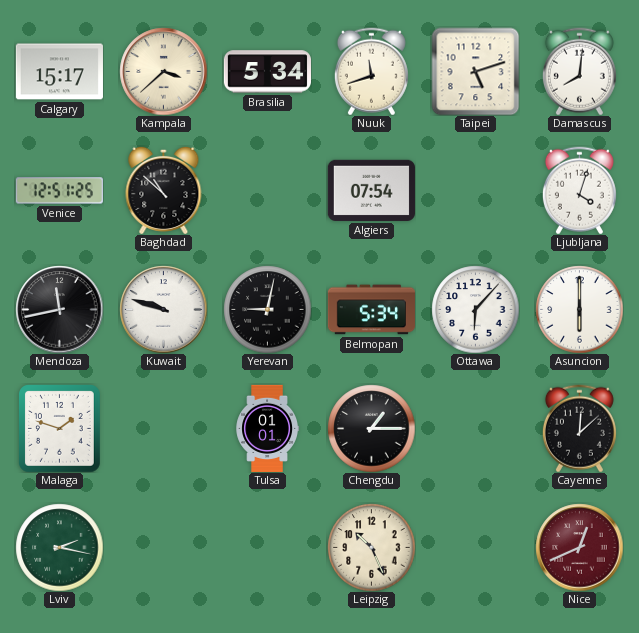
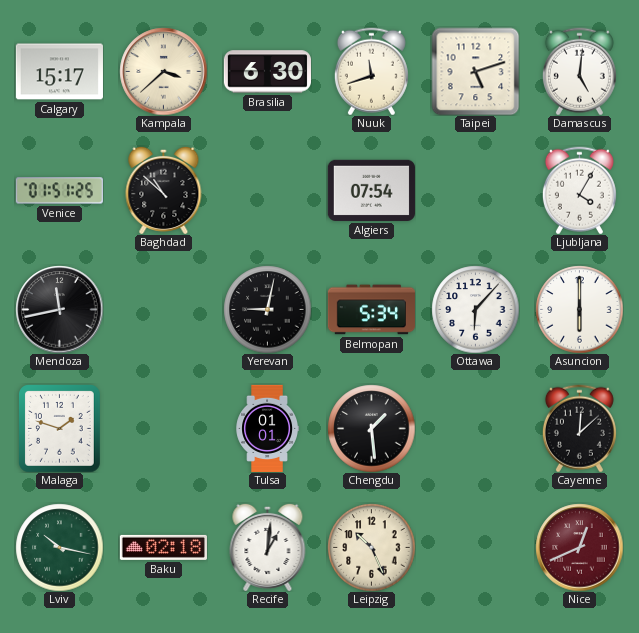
Brasilia: 5:34 -> 6:30 (267, 72)
Damascus: 8:01 -> 5:01 (579, 71)
Venice: 12:51 -> 01:51 (59, 191)
Ljubljana: 4:03 -> 4:05 (579, 190)
Kuwait: 9:48 -> none (163, 309)
Chengdu: 1:15 -> 1:29 (371, 428)
Lviv: 2:17 -> 10:17 (59, 547)
Baku: none -> 02:18 (163, 547)
Recife: none -> 1:01 (268, 547)
